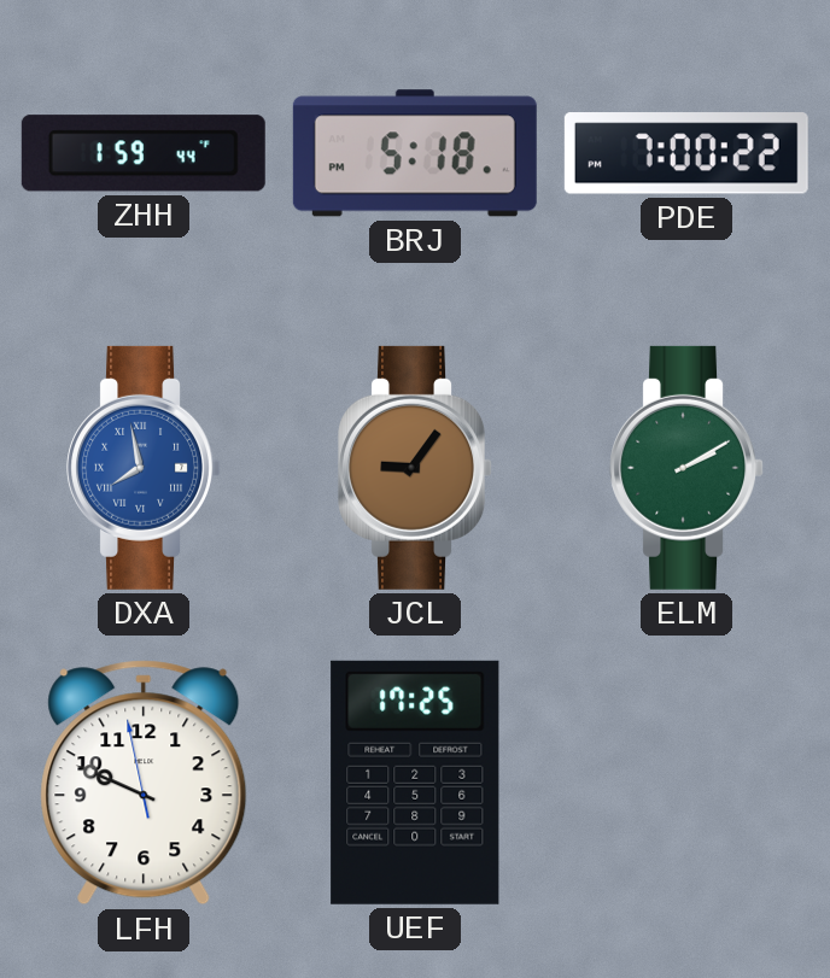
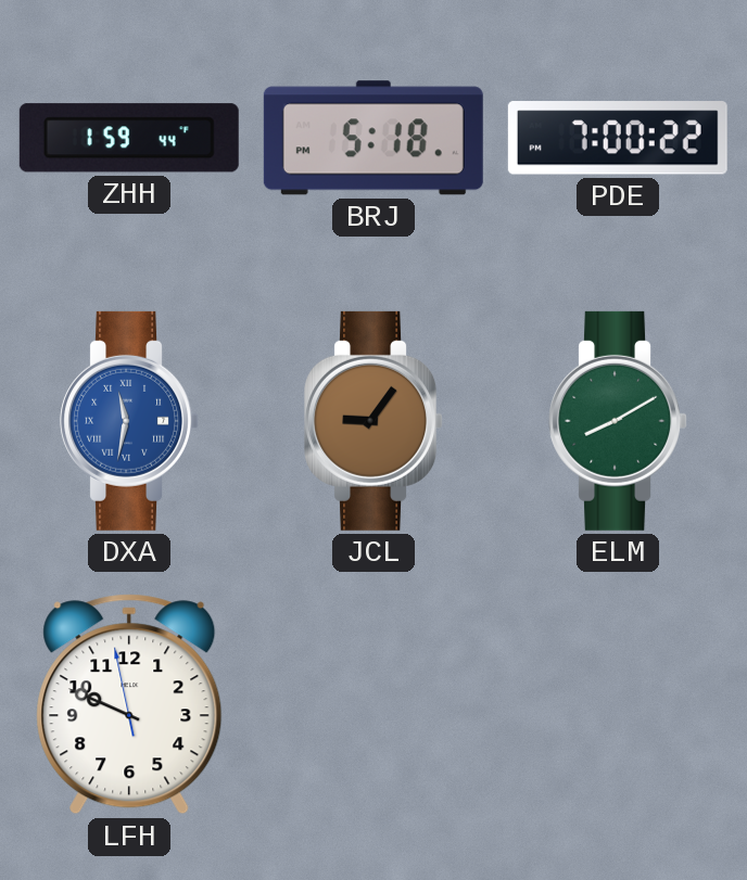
DXA: 7:58 -> 11:32 (129, 421)
ELM: 2:10 -> 8:10 (618, 421)
UEF: 17:25 -> none (415, 783)
